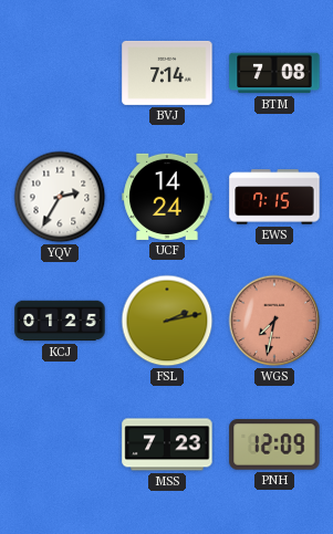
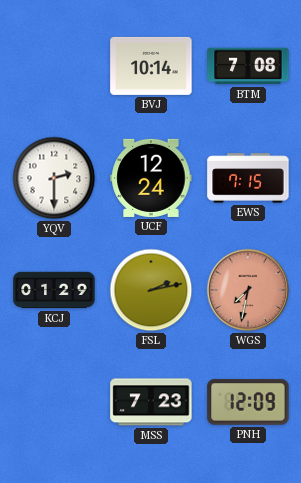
BVJ: 7:14 -> 10:14 (151, 66)
YQV: 2:35 -> 2:30 (54, 178)
UCF: 14:24 -> 12:24 (151, 178)
KCJ: 01:25 -> 01:29 (54, 290)
